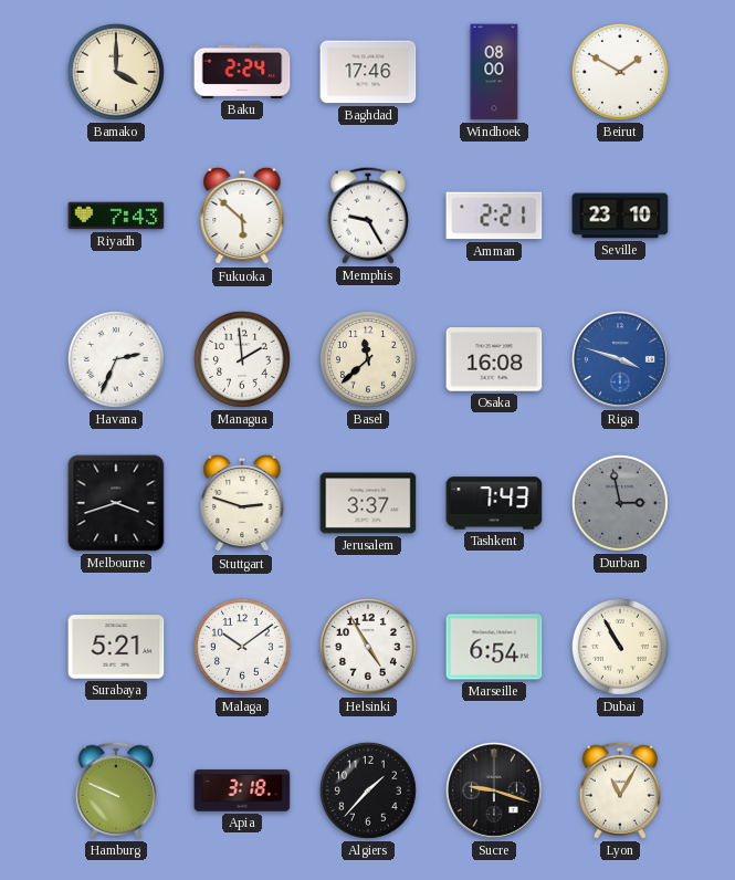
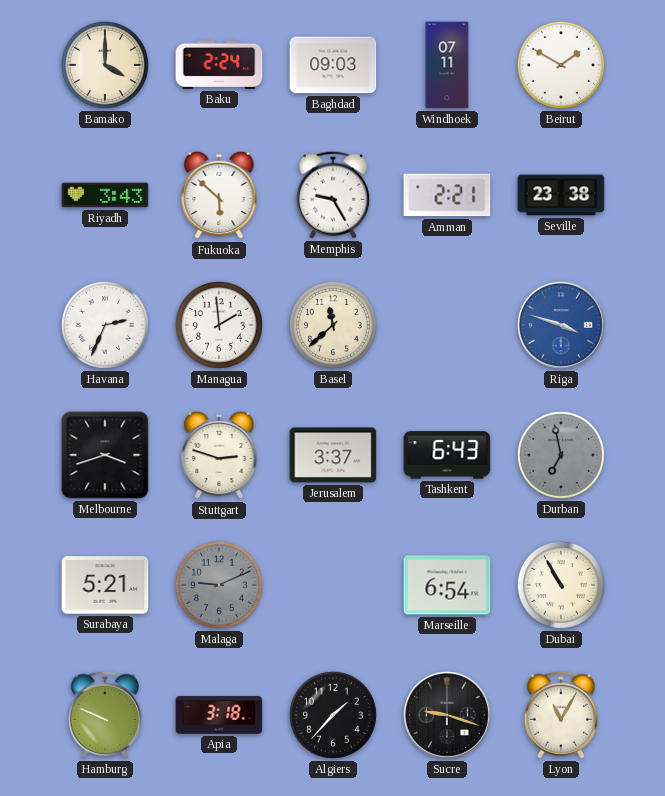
Baghdad: 17:46 -> 09:03 (333, 65)
Windhoek: 08:00 -> 07:11 (447, 65)
Riyadh: 7:43 -> 3:43 (105, 195)
Seville: 23:10 -> 23:38 (561, 195)
Osaka: 16:08 -> none (494, 359)
Tashkent: 7:43 -> 6:43 (447, 455)
Durban: 2:58 -> 6:58 (561, 455)
Malaga: 10:09 -> 9:11 (219, 585)
Malaga dial: white -> grey (219, 585)
Helsinki: 4:55 -> none (368, 647)
